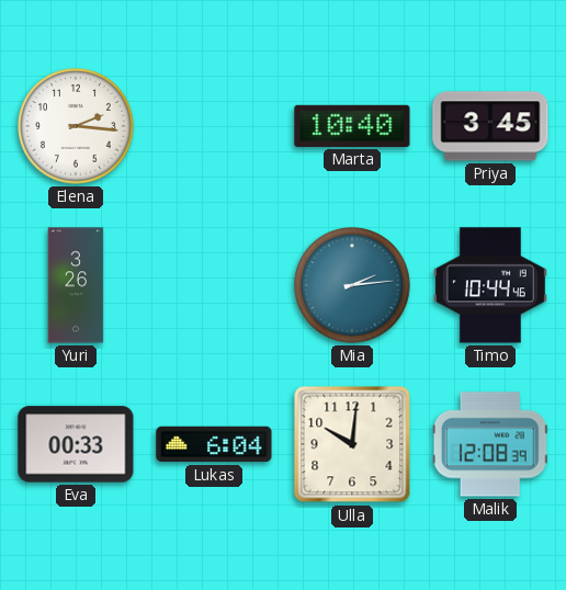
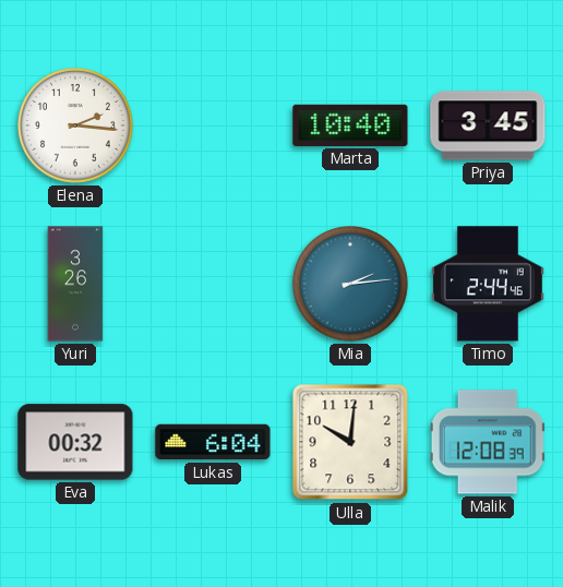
Timo: 10:44 -> 2:44 (488, 284)
Eva: 00:33 -> 00:32 (75, 442)
